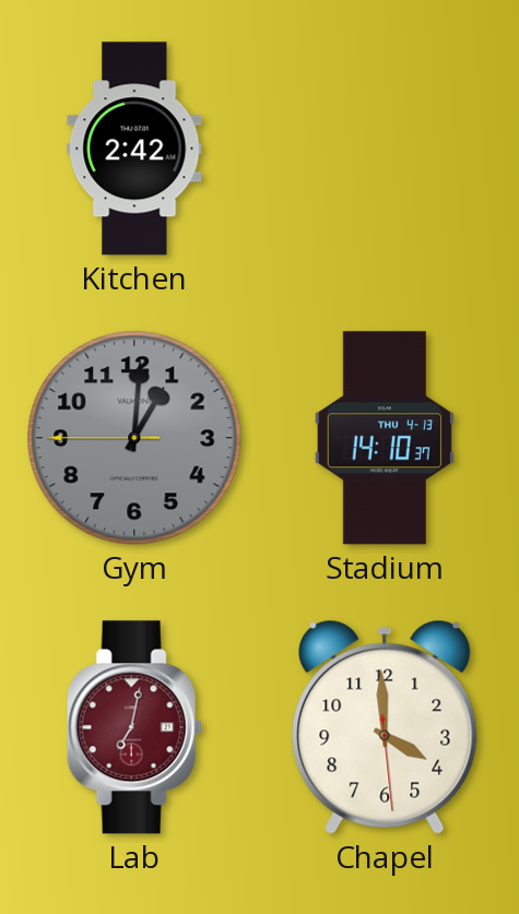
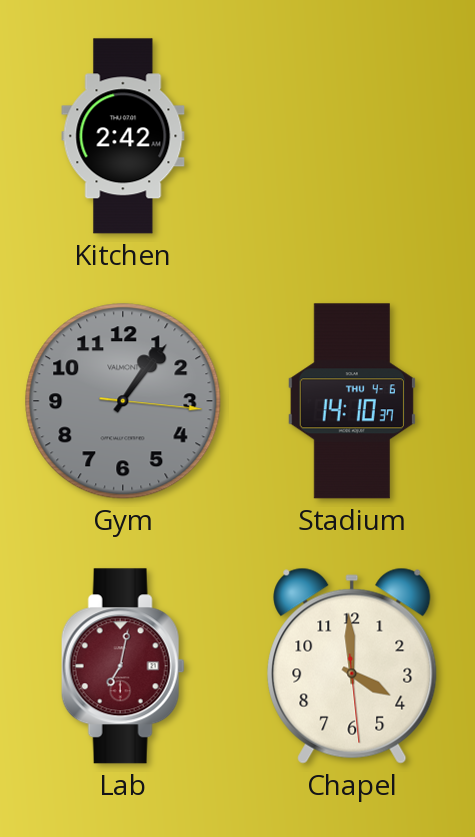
Gym: 1:00 -> 1:06 (123, 401)
Stadium date: THU 4-13 -> THU 4-6 (352, 401)
